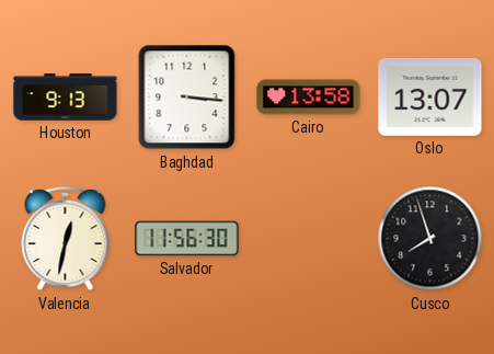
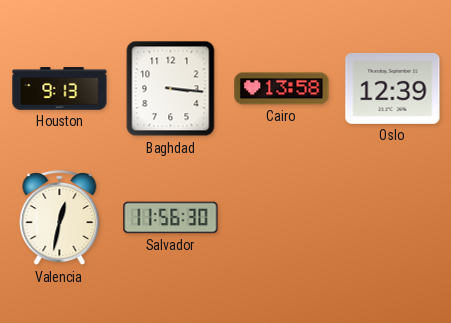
Oslo: 13:07 -> 12:39 (393, 88)
Cusco: 7:57 -> none (430, 239)
